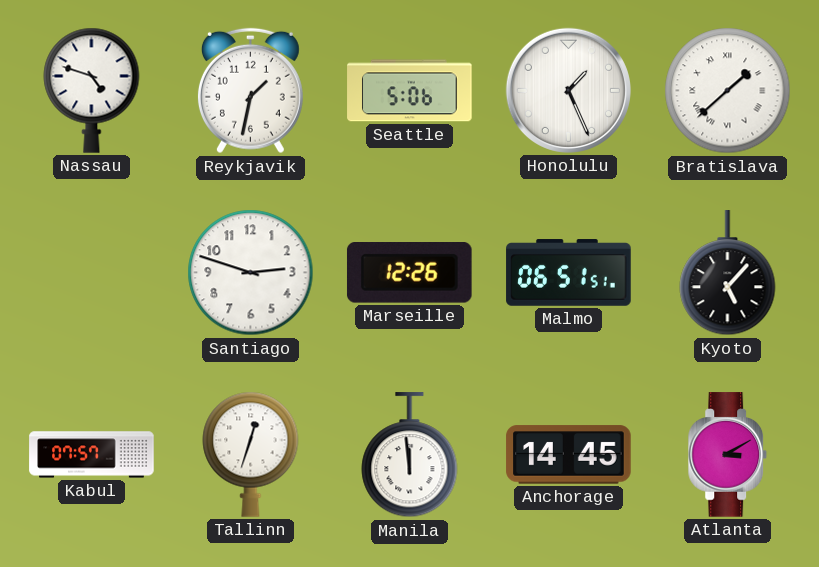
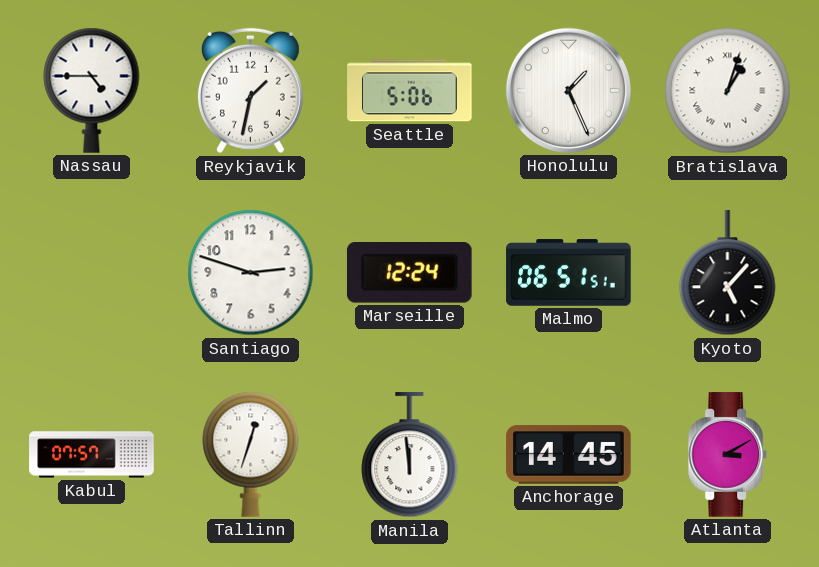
Nassau: 4:48 -> 4:45 (92, 90)
Bratislava: 1:38 -> 1:03 (728, 91)
Marseille: 12:26 -> 12:24 (409, 273)
